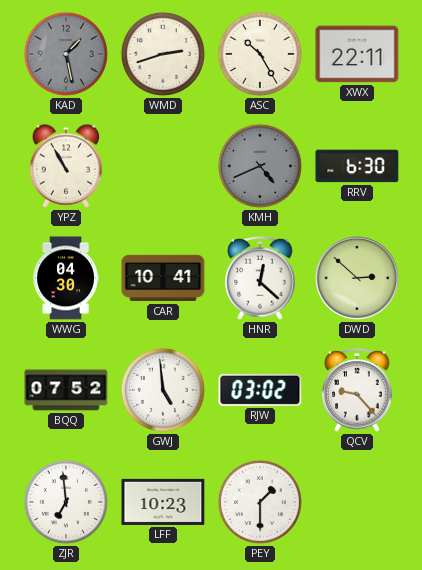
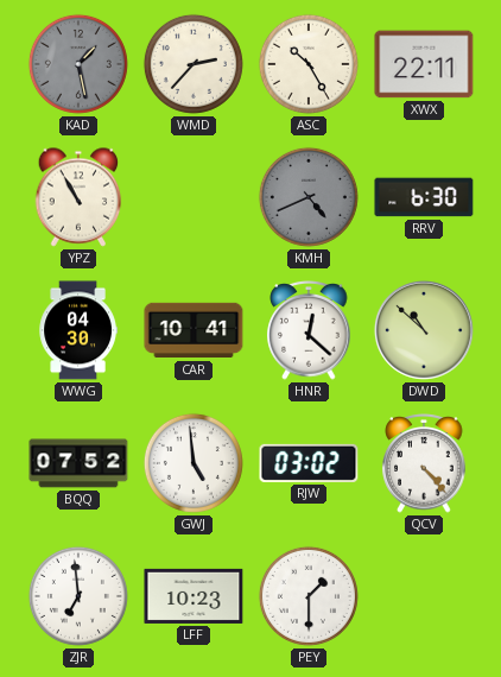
WMD: 2:42 -> 2:37 (194, 64)
DWD: 2:52 -> 10:52 (424, 330)
QCV: 9:23 -> 4:23 (424, 463)
